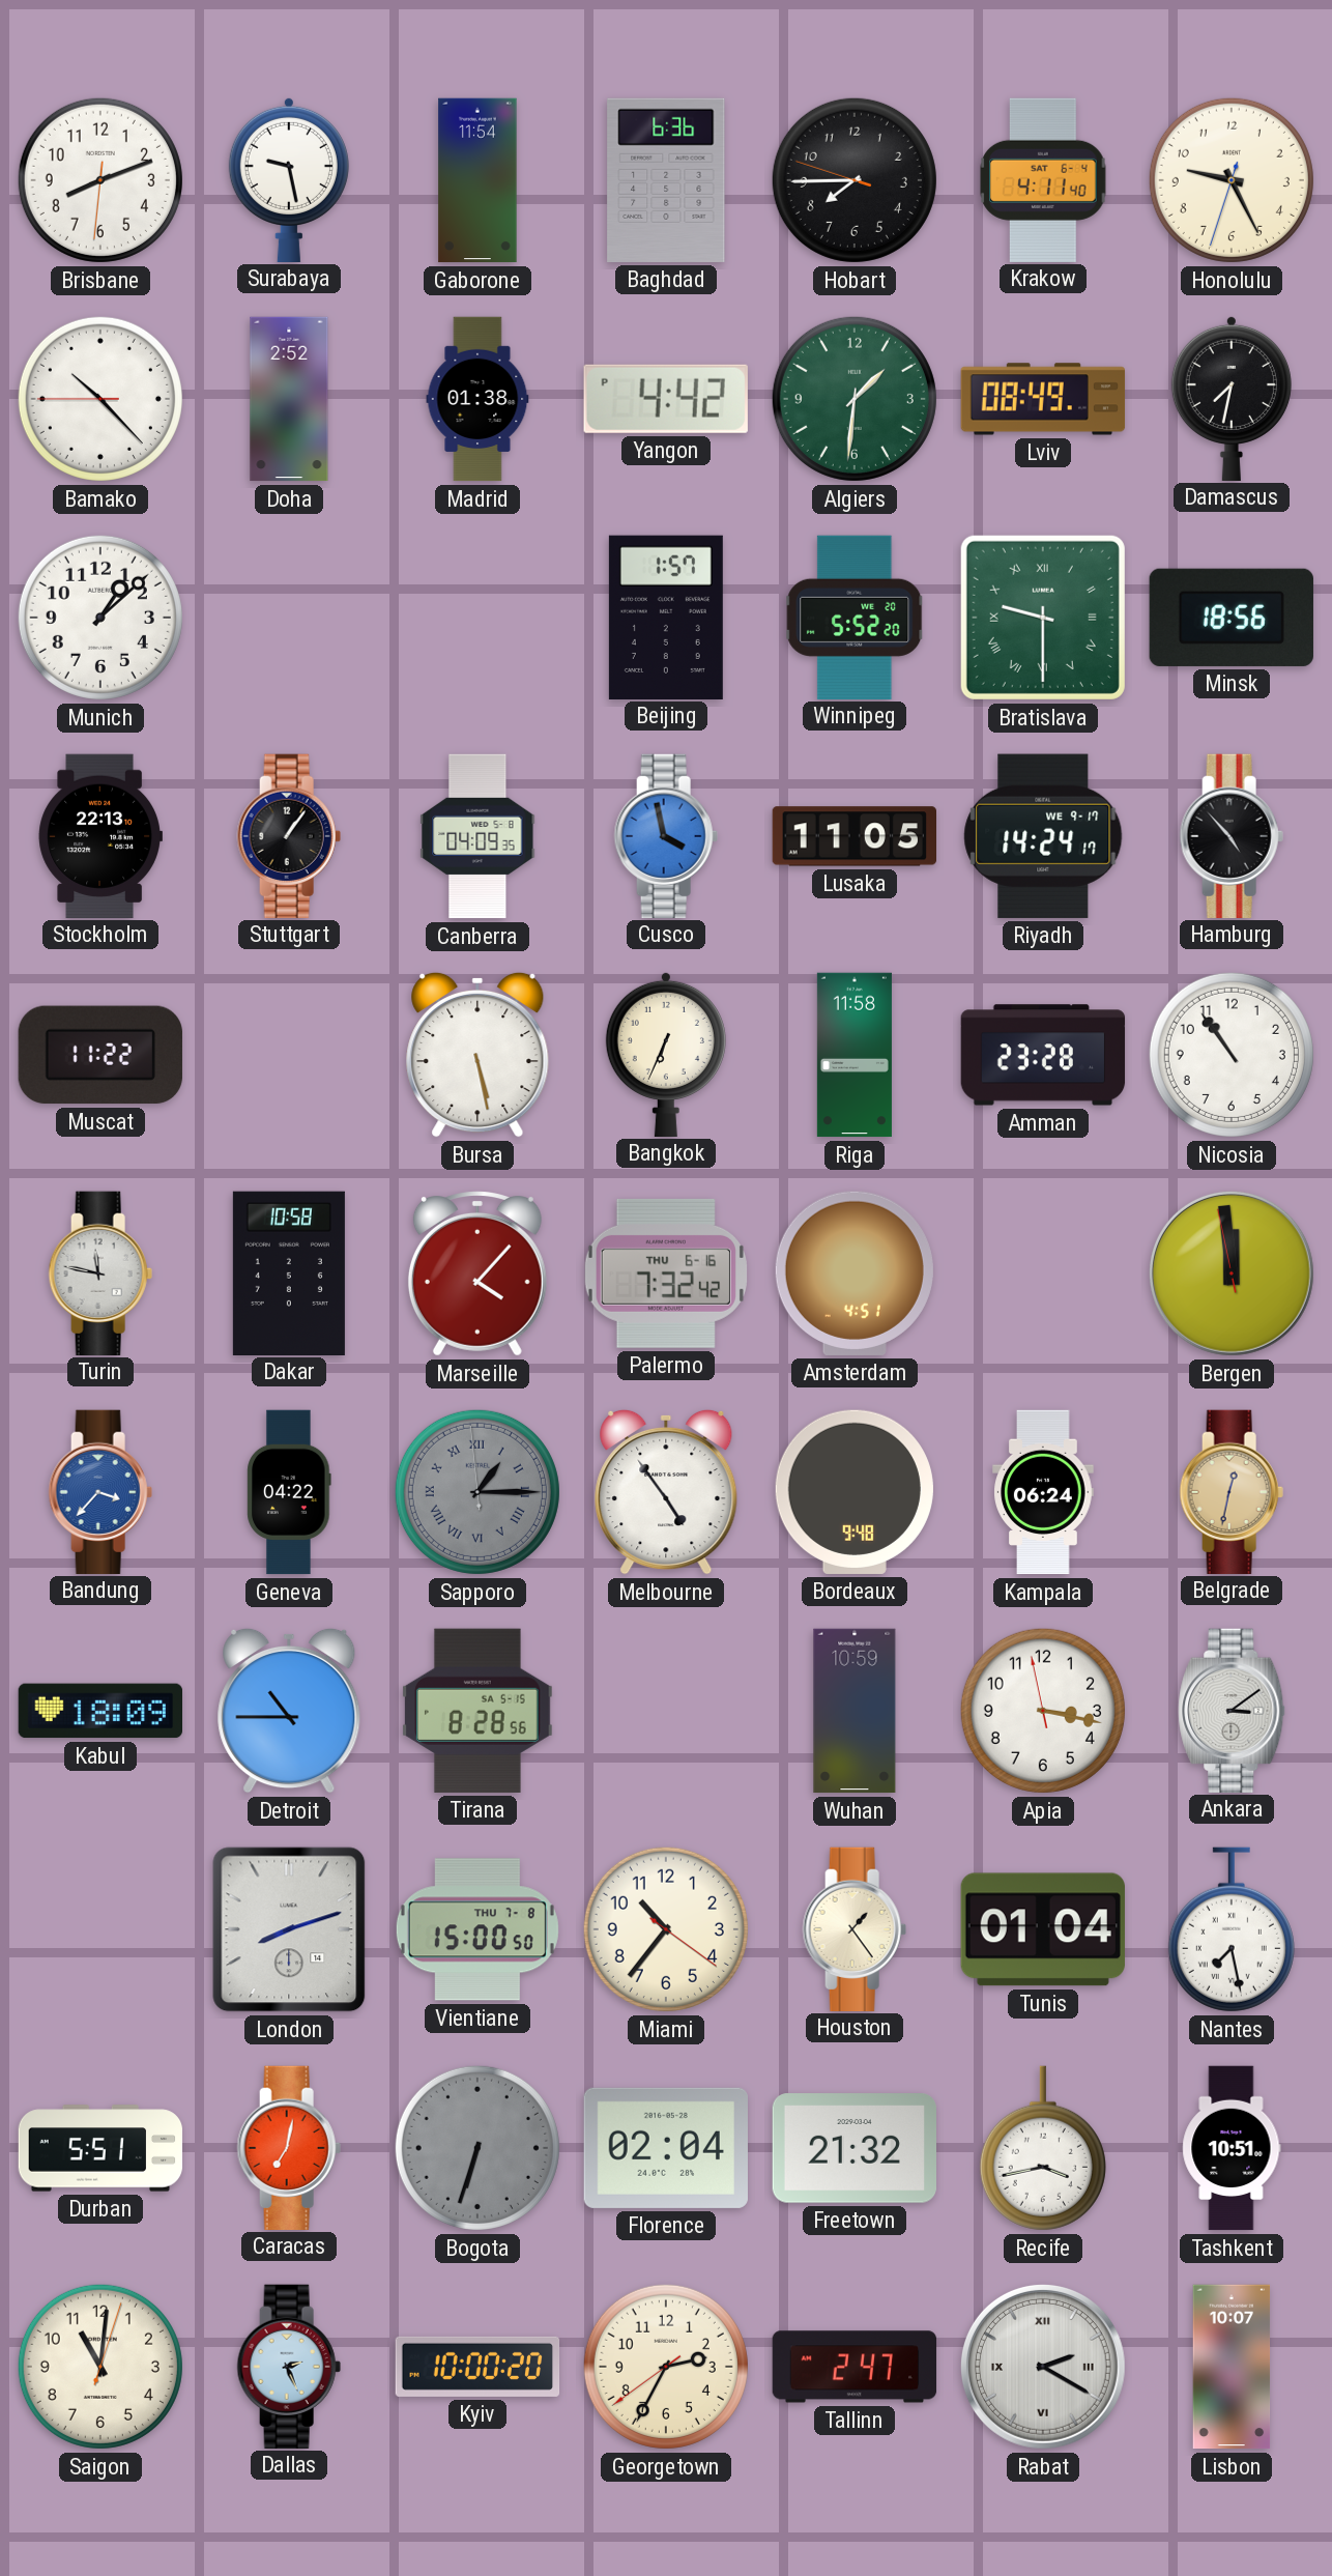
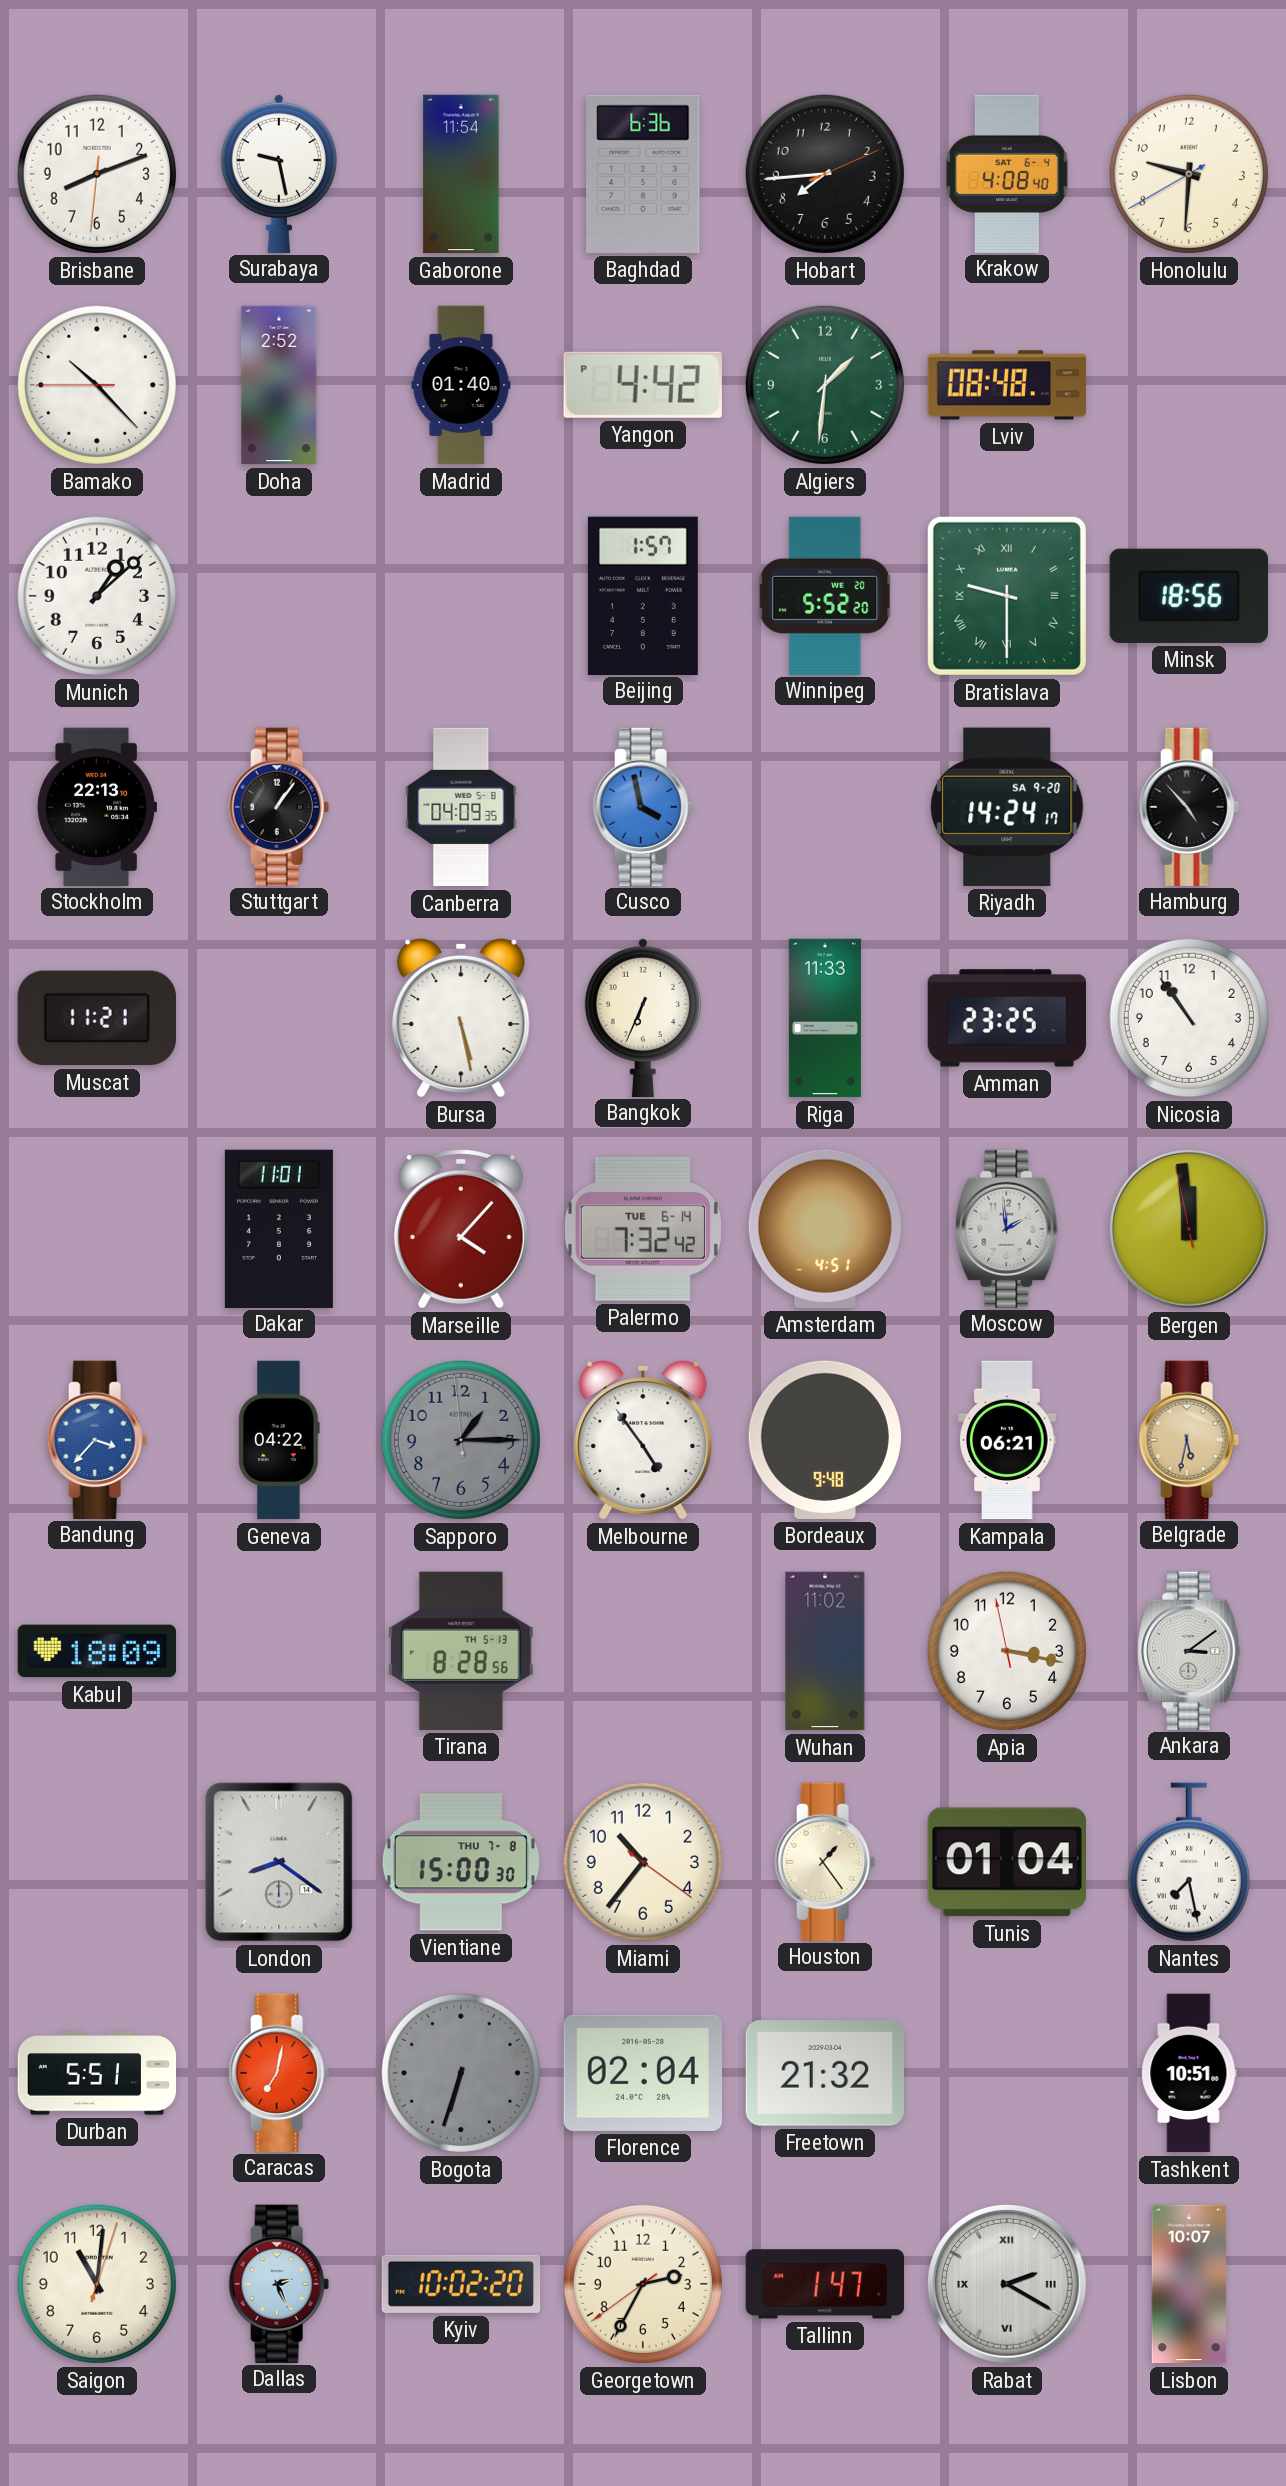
Hobart: 7:44:48 -> 7:44:11 (825, 174)
Krakow: 4:11 -> 4:08 (1007, 173)
Honolulu: 9:25 -> 9:30 (1189, 174)
Madrid: 01:38 -> 01:40 (461, 385)
Lviv: 08:49 -> 08:48 (1007, 385)
Damascus: 7:32 -> none (1232, 398)
Lusaka: 11:05 -> none (853, 836)
Riyadh date: WE 9-17 -> SA 9-20 (1007, 807)
Muscat: 11:22 -> 11:21 (97, 1018)
Riga: 11:58 -> 11:33 (825, 1018)
Amman: 23:28 -> 23:25 (1007, 1018)
Turin: 11:47 -> none (100, 1272)
Dakar: 10:58 -> 11:01 (279, 1228)
Palermo date: THU 6-16 -> TUE 6-14 (643, 1229)
Moscow: none -> 1:59 (1007, 1228)
Sapporo numerals: Roman -> Arabic (461, 1440)
Kampala: 06:24 -> 06:21 (1007, 1440)
Belgrade: 12:32 -> 5:32 (1189, 1439)
Detroit: 10:45 -> none (289, 1711)
Tirana date: SA 5-15 -> TH 5-13 (461, 1651)
Wuhan: 10:59 -> 11:02 (825, 1651)
London: 8:12 -> 8:21 (279, 1862)
Vientiane: 15:00:50 -> 15:00:30 (461, 1862)
Recife: 3:43 -> none (1043, 2148)
Kyiv: 10:00 -> 10:02 (461, 2284)
Tallinn: 2:47 -> 1:47 (825, 2284)
